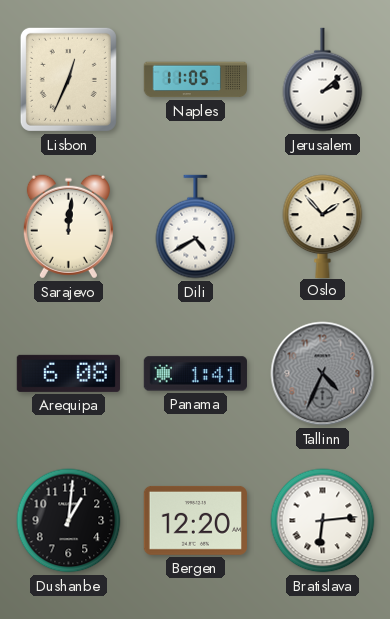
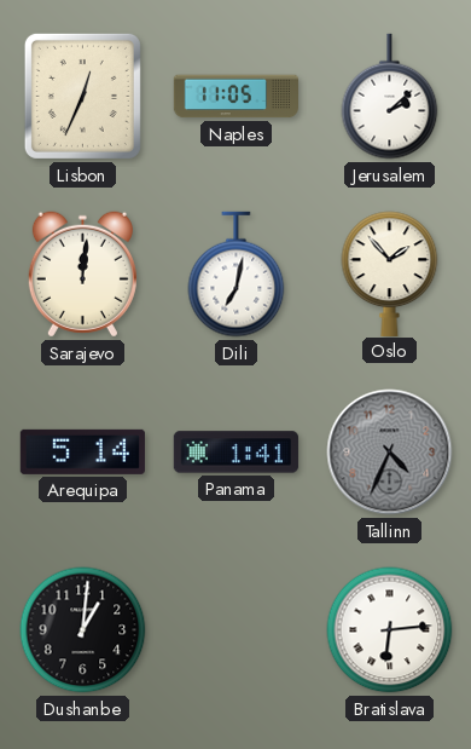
Dili: 4:40 -> 7:02 (237, 275)
Arequipa: 6:08 -> 5:14 (82, 451)
Bergen: 12:20 -> none (195, 520)
